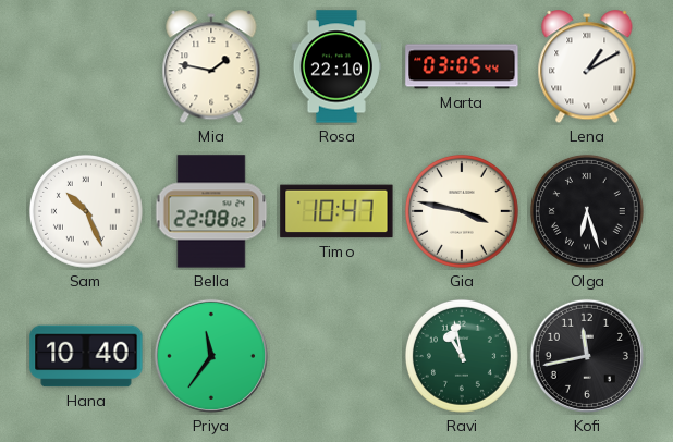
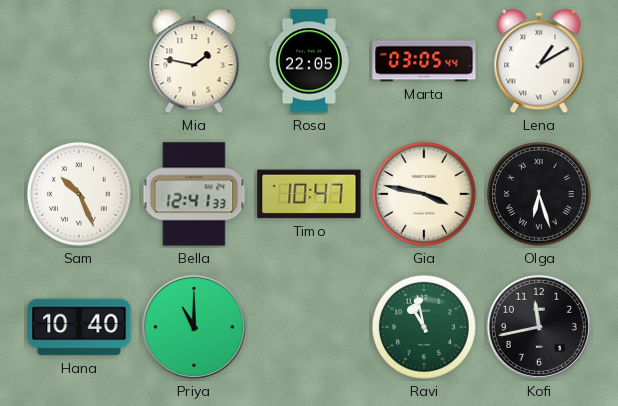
Rosa: 22:10 -> 22:05 (309, 61)
Bella: 22:08 -> 12:41 (194, 194)
Priya: 11:36 -> 11:00 (194, 327)
